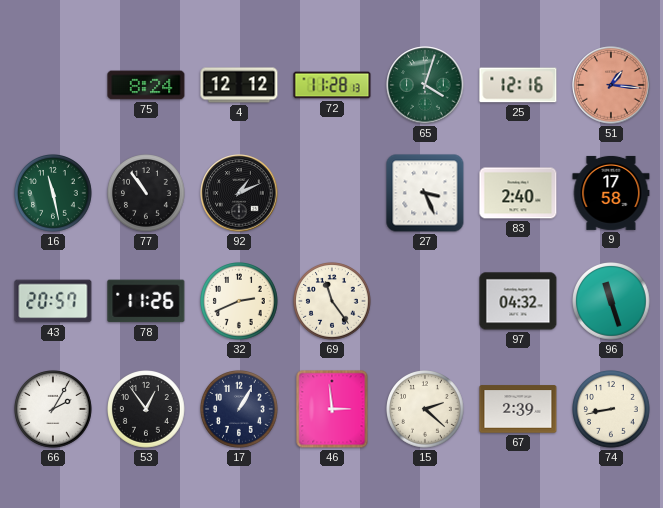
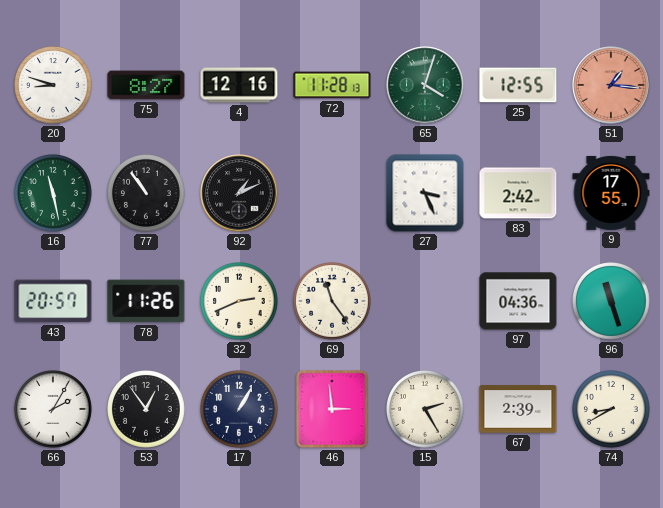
20: none -> 8:48 (54, 86)
75: 8:24 -> 8:27 (146, 85)
4: 12:12 -> 12:16 (239, 85)
25: 12:16 -> 12:55 (518, 85)
83: 2:40 -> 2:42 (518, 193)
9: 17:58 -> 17:55 (611, 193)
97: 04:32 -> 04:36 (518, 301)
15: 2:22 -> 2:25 (426, 410)
74: 8:43 -> 8:40 (612, 410)
